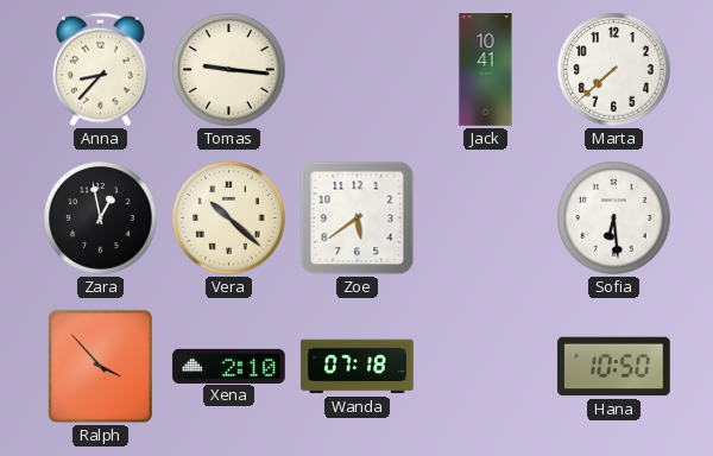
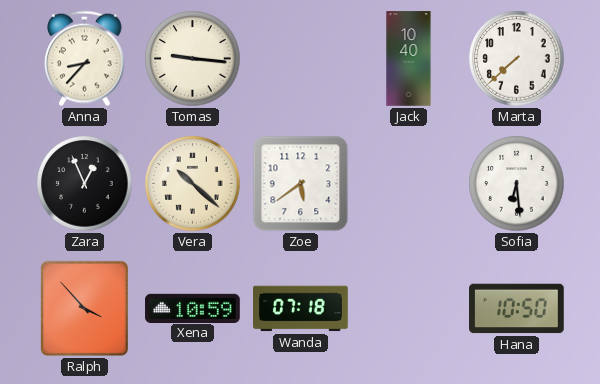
Jack: 10:41 -> 10:40 (409, 59)
Zara: 12:58 -> 12:56 (85, 184)
Xena: 2:10 -> 10:59 (193, 308)
